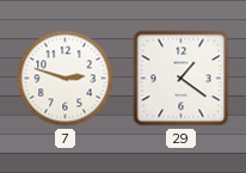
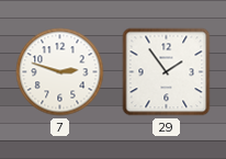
29: 1:21 -> 1:54 (167, 72)
